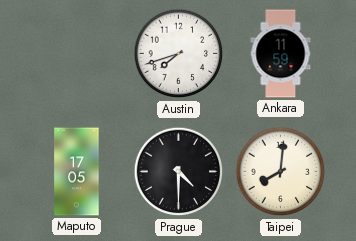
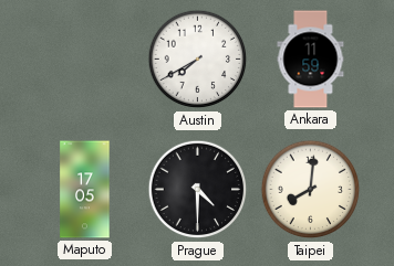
Austin: 7:42 -> 7:40 (198, 60)
